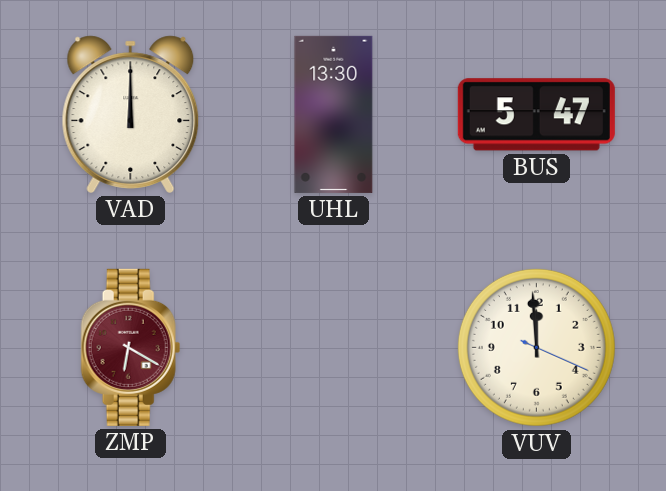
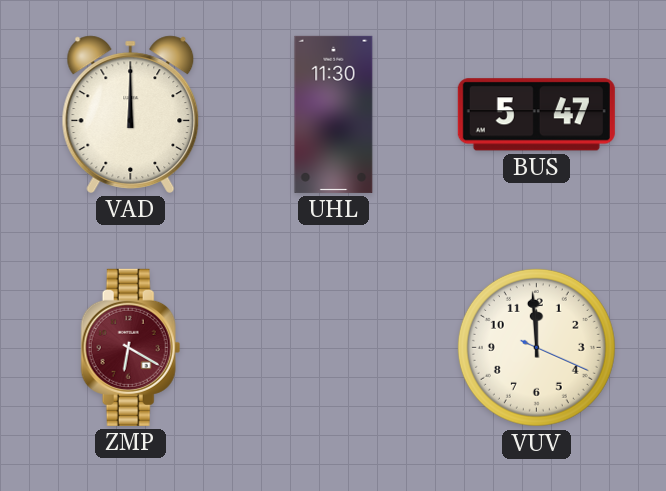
UHL: 13:30 -> 11:30 (334, 114)
